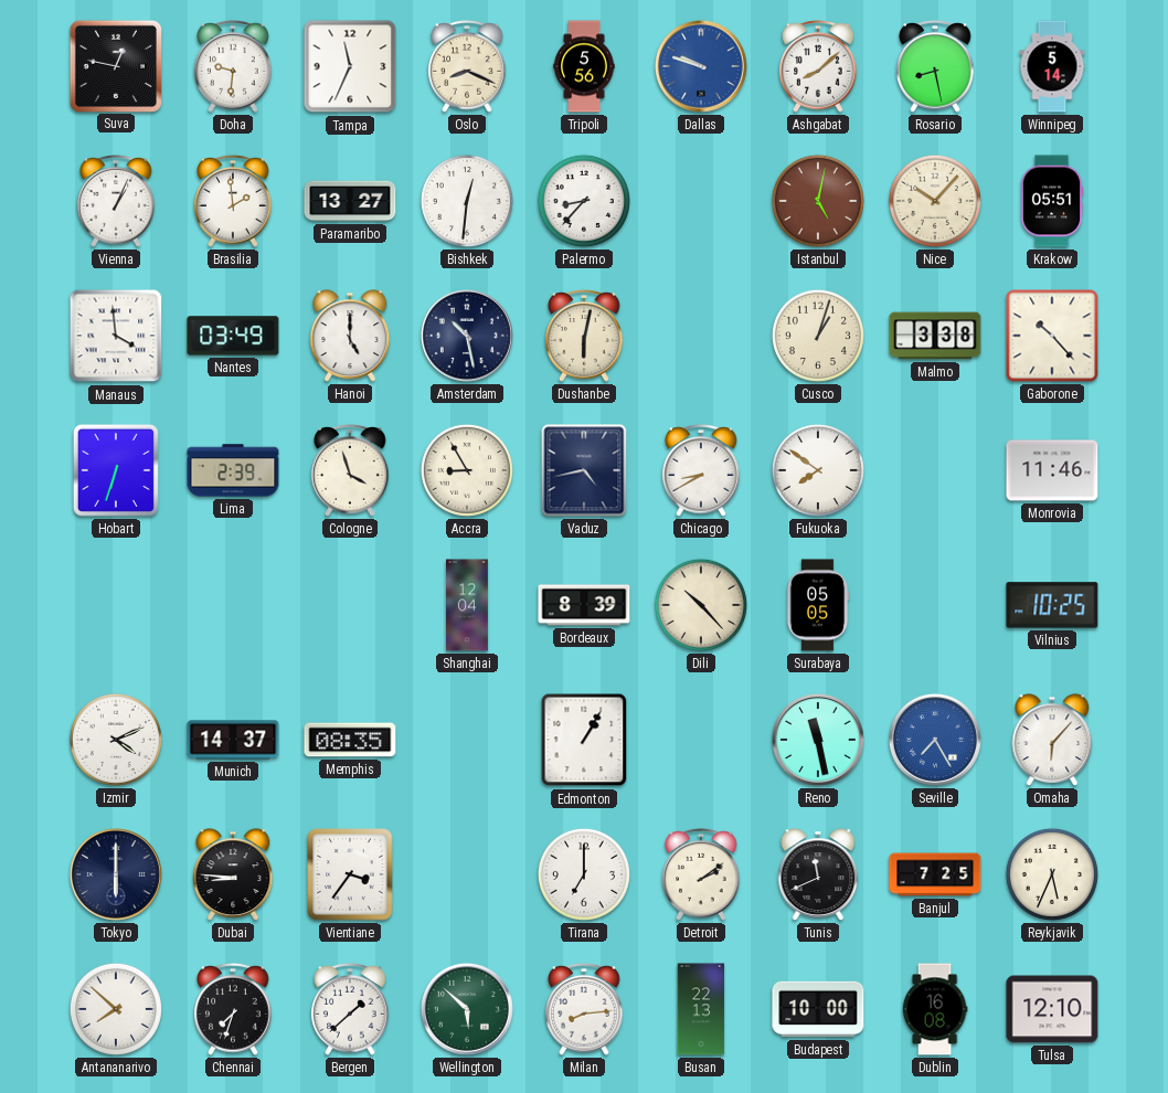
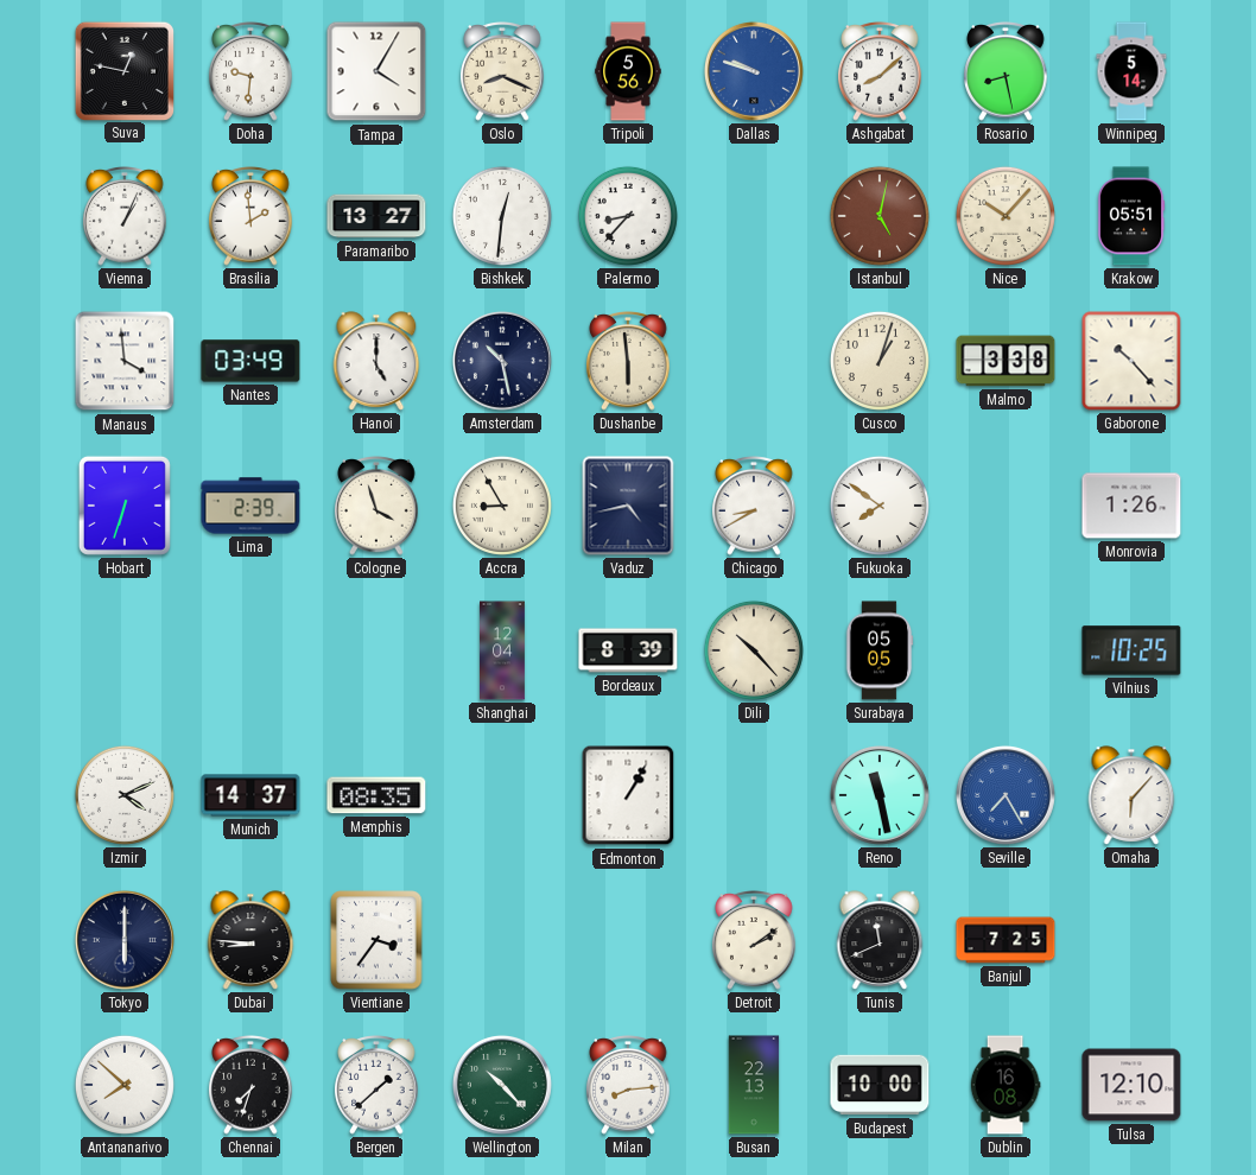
Tampa: 11:34 -> 4:05 (376, 71)
Dushanbe: 6:02 -> 5:59 (628, 362)
Monrovia: 11:46 -> 1:26 (1131, 506)
Tirana: 7:00 -> none (584, 874)
Reykjavik: 5:34 -> none (1052, 874)
Wellington: 5:52 -> 10:23 (502, 1085)
